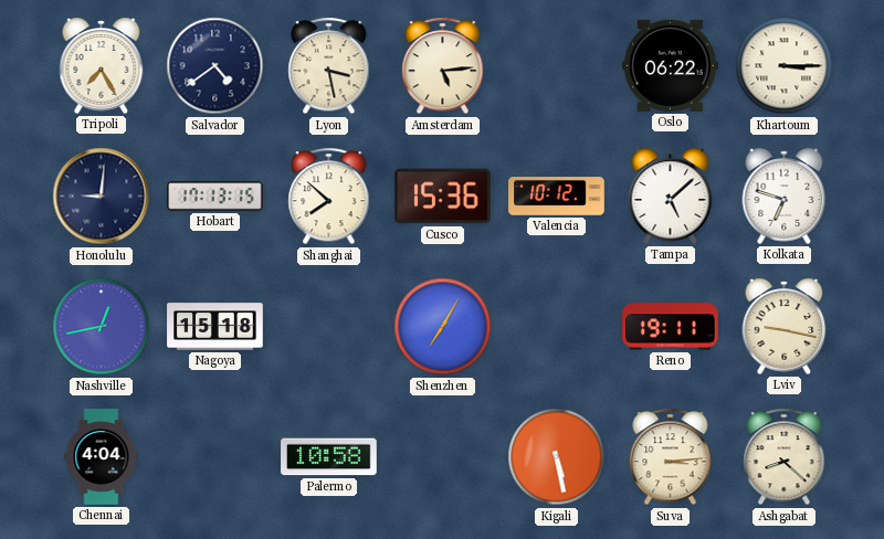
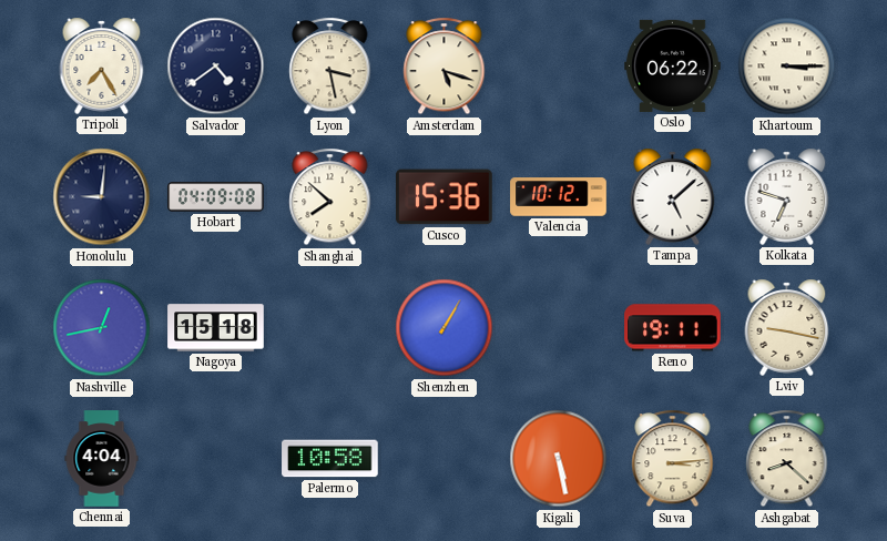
Amsterdam: 5:14 -> 5:18 (445, 67)
Hobart: 17:13 -> 04:09 (216, 197)
Shenzhen: 7:05 -> 1:05 (445, 328)
